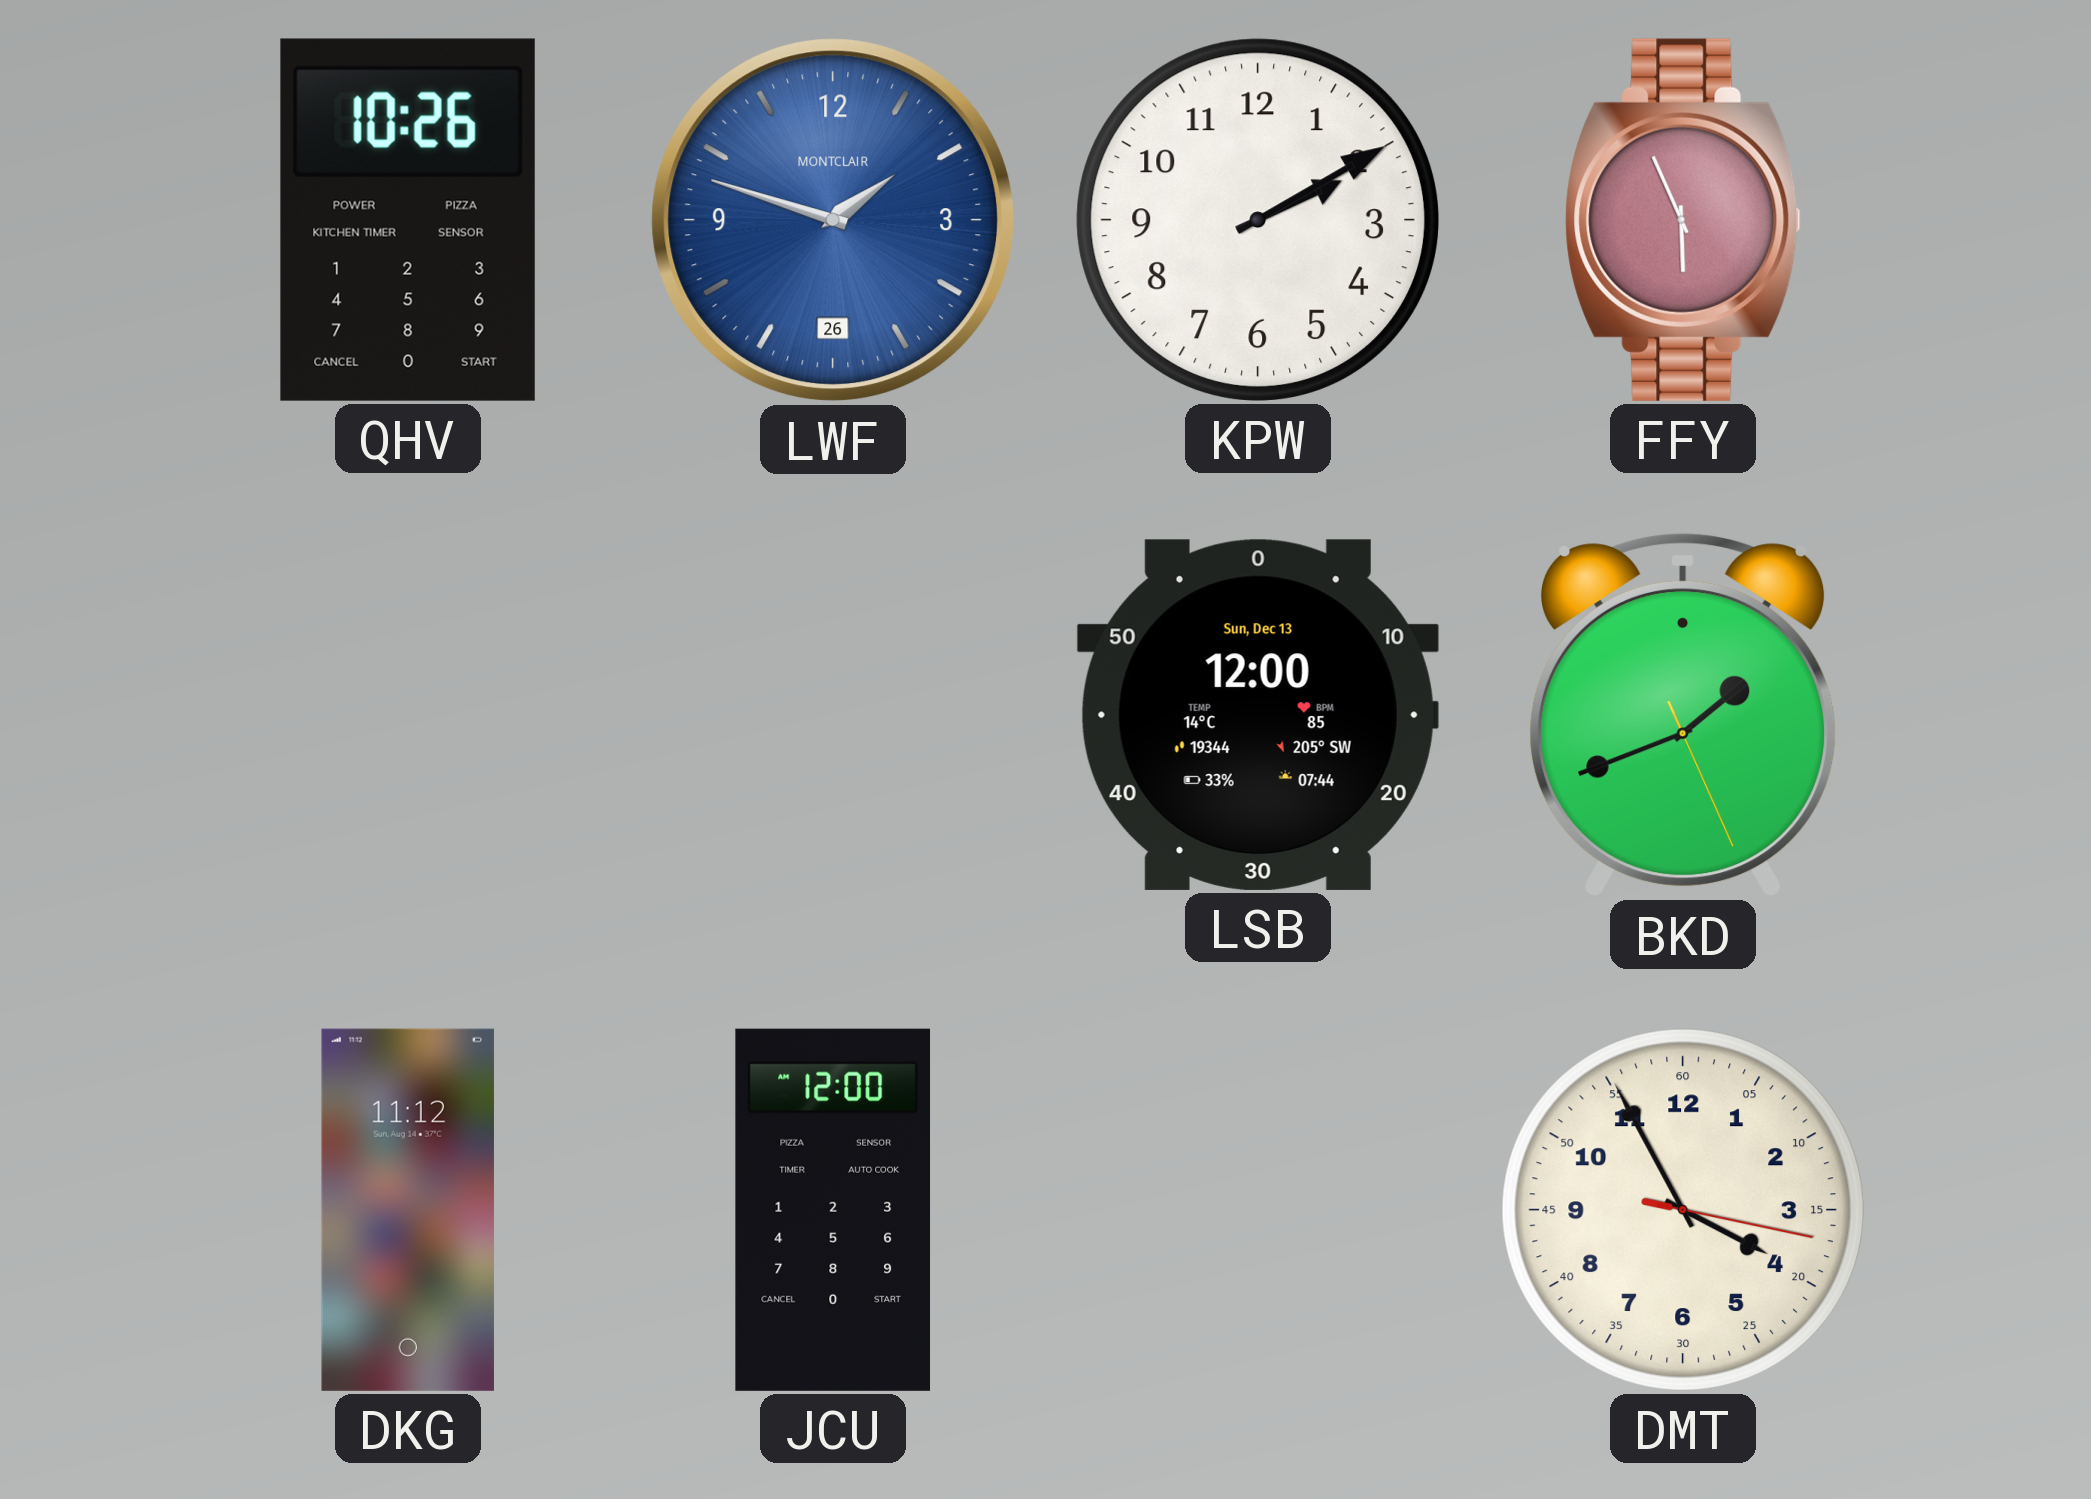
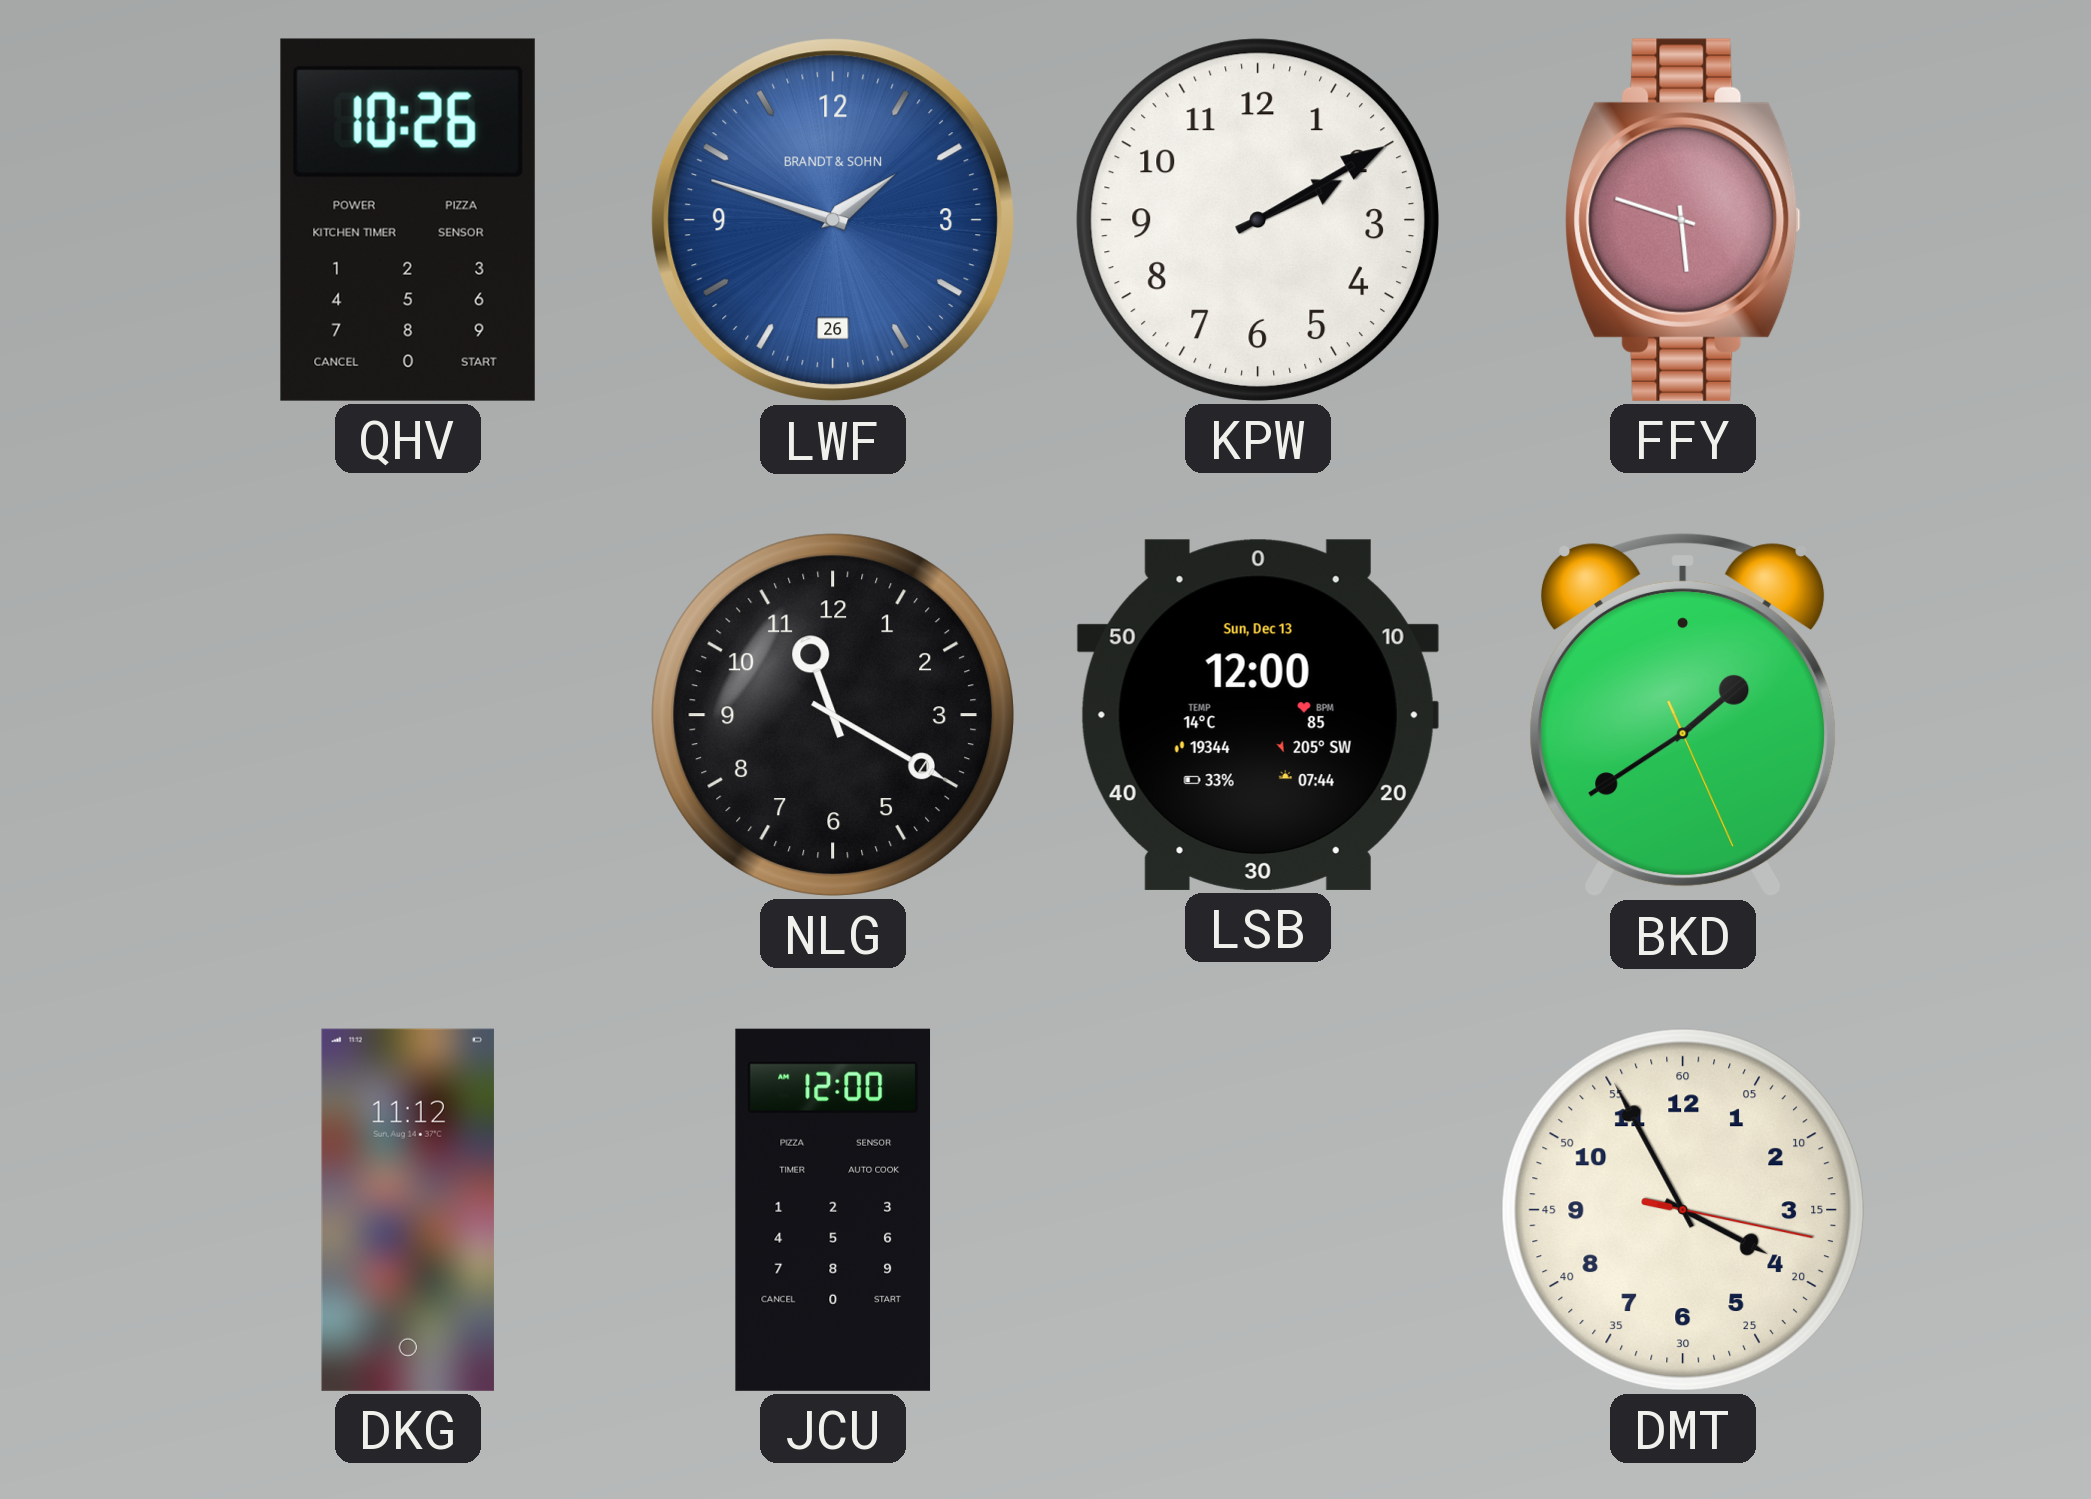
LWF brand: MONTCLAIR -> BRANDT & SOHN (833, 220)
FFY: 5:56 -> 5:48 (1683, 220)
NLG: none -> 11:20 (833, 715)
BKD: 1:41 -> 1:39 (1683, 715)
